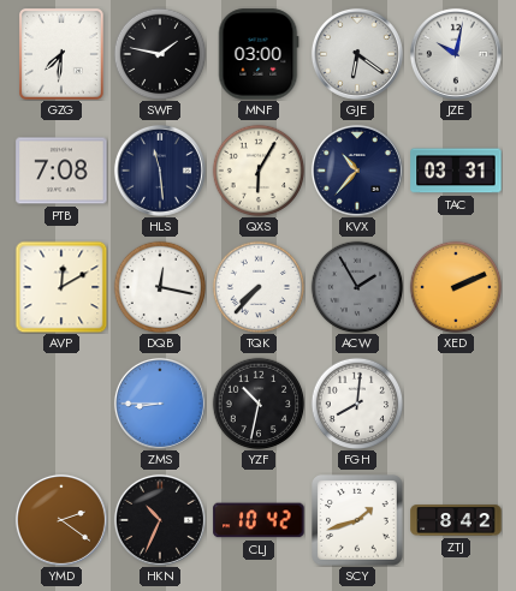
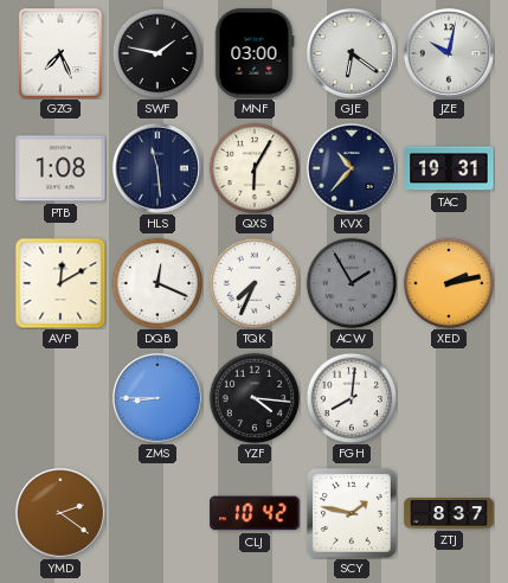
GZG: 7:31 -> 7:26 (62, 53)
PTB: 7:08 -> 1:08 (60, 168)
TAC: 03:31 -> 19:31 (449, 168)
DQB: 12:17 -> 12:19 (157, 283)
TQK: 7:37 -> 7:34 (255, 283)
XED: 2:11 -> 2:13 (449, 283)
YZF: 10:32 -> 4:16 (255, 398)
HKN: 10:34 -> none (160, 520)
SCY: 1:42 -> 1:47 (352, 513)
ZTJ: 8:42 -> 8:37 (449, 513)
